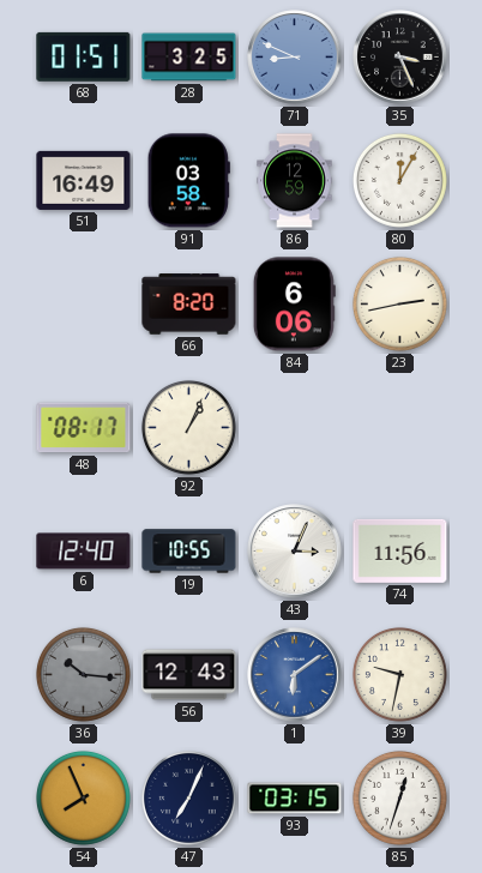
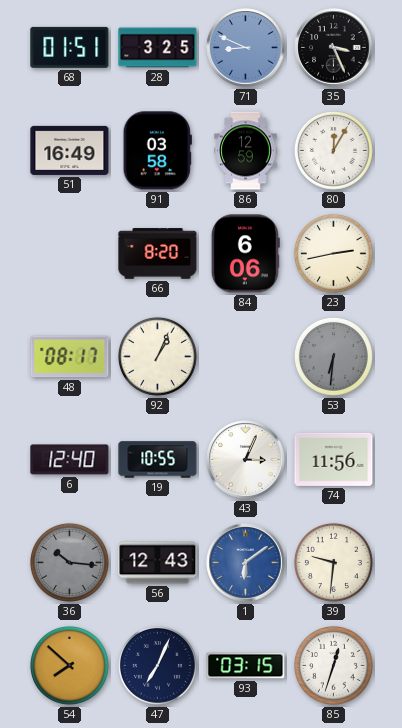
53: none -> 6:31 (333, 356)
39: 9:32 -> 9:31 (333, 562)
54: 7:56 -> 7:52 (69, 665)
